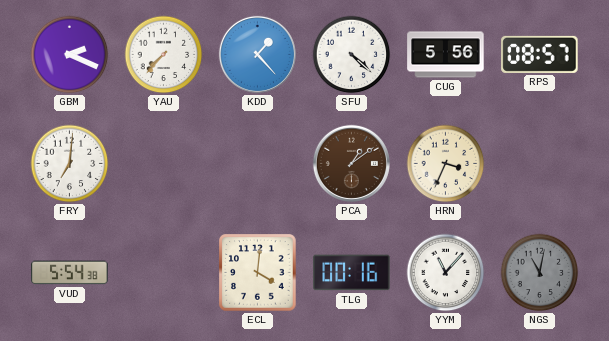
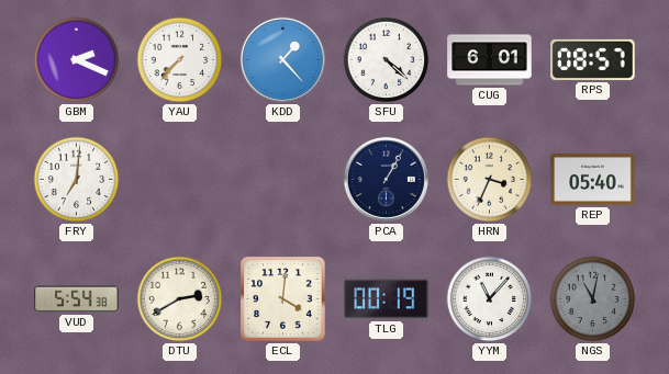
CUG: 5:56 -> 6:01 (490, 60)
PCA: 1:09 -> 1:05 (386, 179)
PCA dial: brown -> navy (386, 179)
REP: none -> 05:40 (593, 179)
DTU: none -> 2:40 (180, 299)
TLG: 00:16 -> 00:19 (387, 299)
